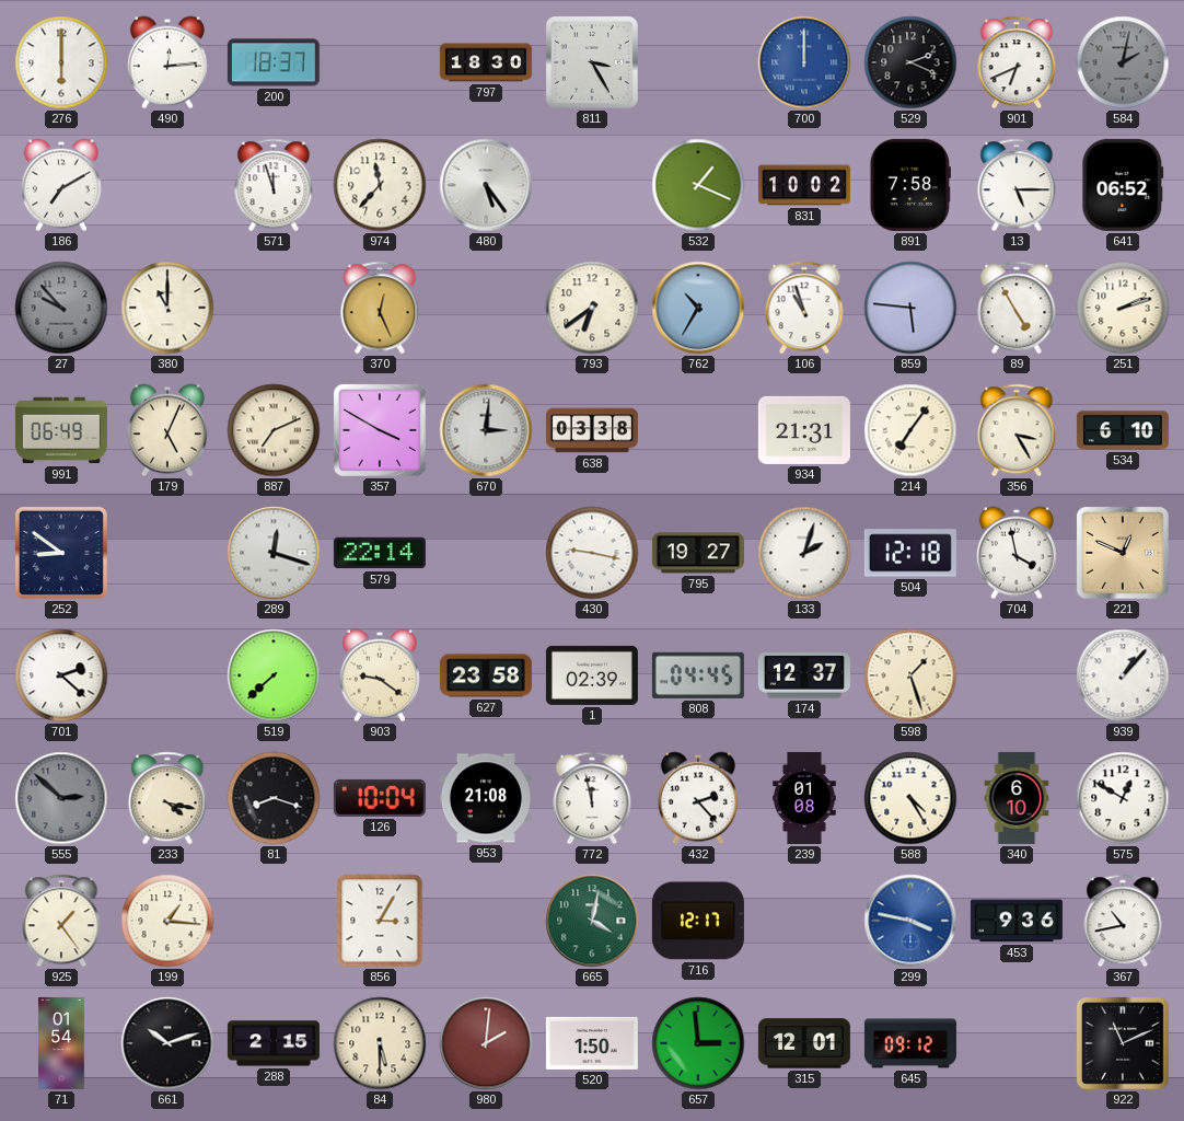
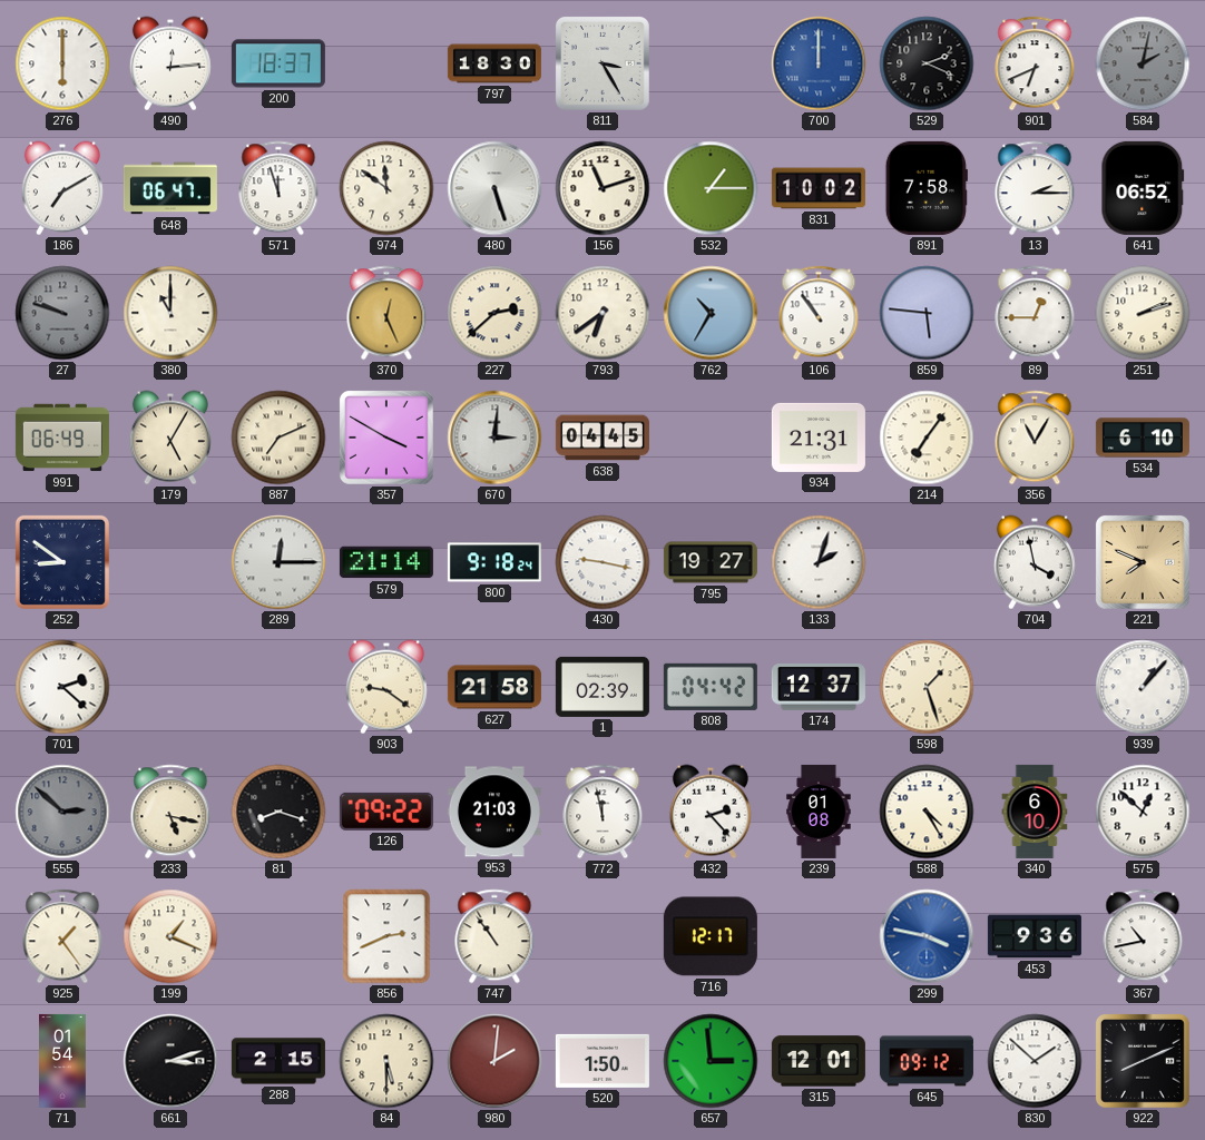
648: none -> 06:47 (170, 188)
974: 11:37 -> 11:51 (386, 188)
480: 5:24 -> 5:27 (494, 188)
156: none -> 11:12 (602, 188)
532: 1:19 -> 1:15 (711, 188)
13: 5:15 -> 2:15 (1035, 188)
27: 9:53 -> 9:48 (62, 313)
227: none -> 2:38 (494, 313)
106: 10:57 -> 10:54 (819, 313)
89: 4:55 -> 12:45 (1035, 313)
179: 5:04 -> 5:05 (170, 438)
638: 03:38 -> 04:45 (602, 438)
356: 3:25 -> 11:05 (1035, 438)
289: 12:18 -> 12:15 (278, 562)
579: 22:14 -> 21:14 (386, 562)
800: none -> 9:18 (494, 562)
504: 12:18 -> none (910, 553)
221: 12:49 -> 7:49 (1143, 562)
519: 7:38 -> none (274, 675)
627: 23:58 -> 21:58 (494, 687)
808: 04:45 -> 04:42 (711, 687)
233: 4:17 -> 5:17 (170, 812)
126: 10:04 -> 09:22 (386, 812)
953: 21:08 -> 21:03 (494, 812)
575: 12:50 -> 12:52 (1143, 812)
199: 1:16 -> 1:19 (170, 936)
856: 3:05 -> 2:41 (386, 936)
747: none -> 10:54 (494, 936)
665: 4:02 -> none (592, 921)
661: 10:12 -> 3:12 (170, 1061)
830: none -> 1:52 (1035, 1061)
922: 11:11 -> 8:11 (1143, 1061)
